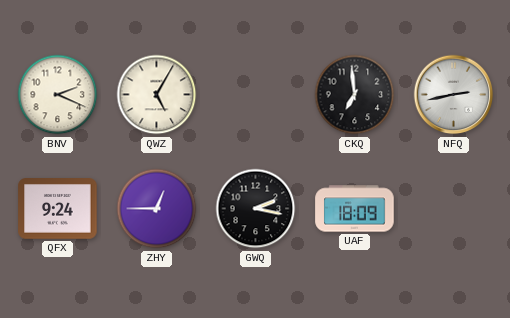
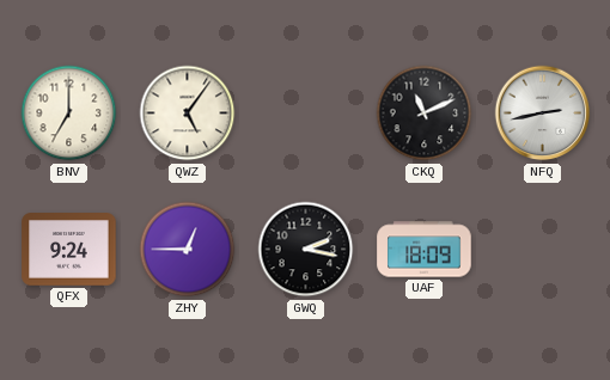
BNV: 2:19 -> 7:00 (69, 114)
QWZ: 5:05 -> 5:06 (188, 114)
CKQ: 6:59 -> 11:11 (425, 114)
